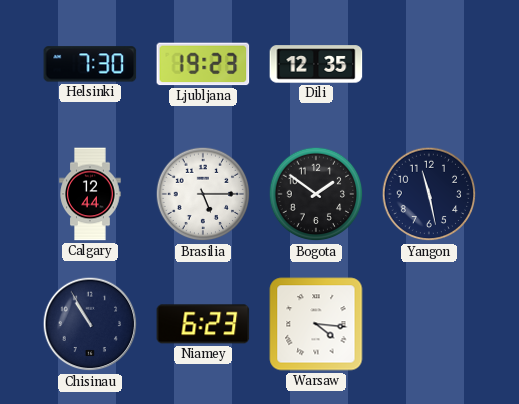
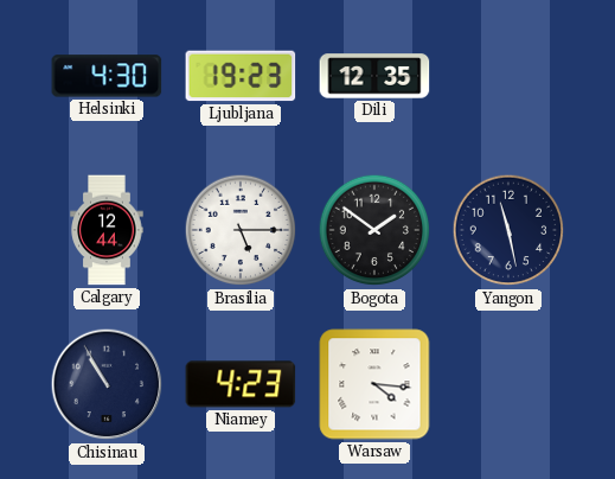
Helsinki: 7:30 -> 4:30 (107, 76)
Niamey: 6:23 -> 4:23 (241, 384)
